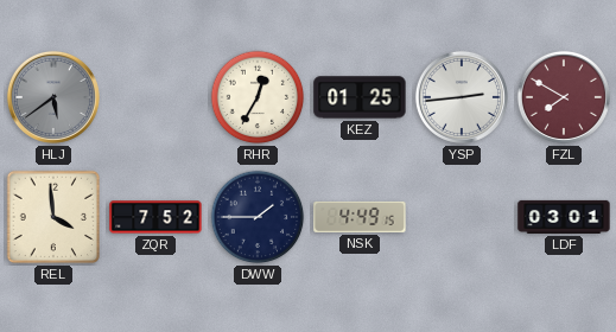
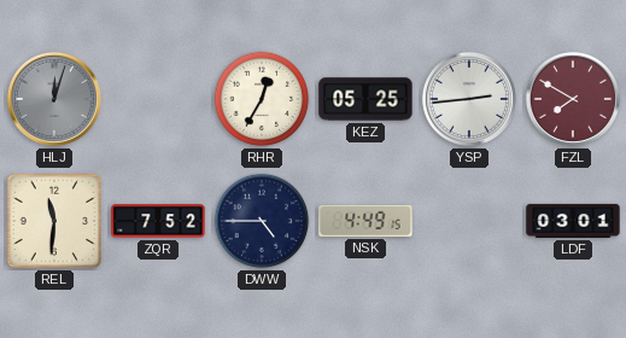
HLJ: 5:39 -> 12:03 (54, 99)
KEZ: 01:25 -> 05:25 (365, 99)
REL: 3:59 -> 11:31 (54, 221)
DWW: 1:45 -> 4:45 (262, 221)
